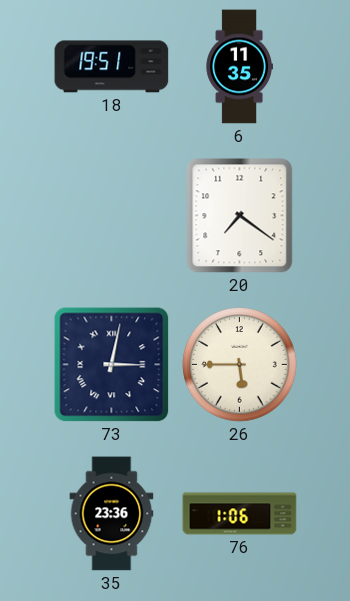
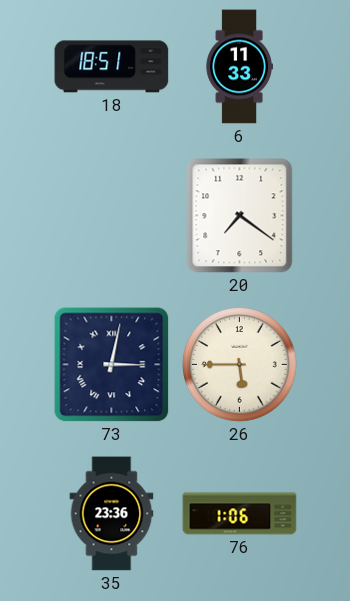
18: 19:51 -> 18:51 (112, 67)
6: 11:35 -> 11:33 (239, 67)
